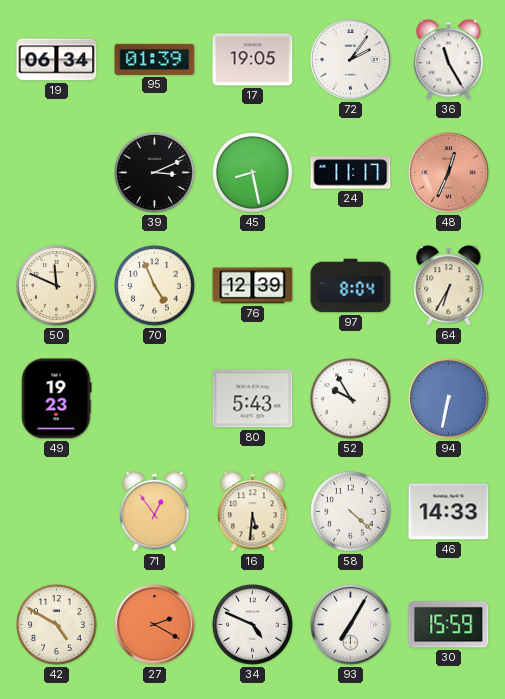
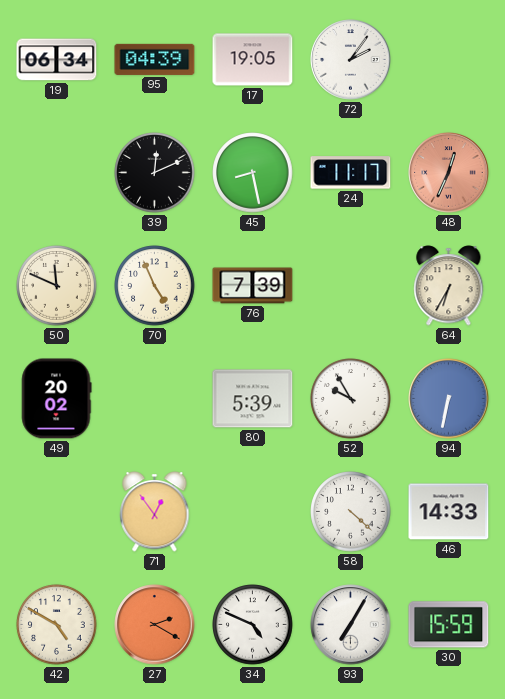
95: 01:39 -> 04:39 (155, 59)
36: 11:25 -> none (449, 60)
39: 3:11 -> 12:11 (155, 173)
76: 12:39 -> 7:39 (253, 286)
97: 8:04 -> none (351, 286)
49: 19:23 -> 20:02 (56, 399)
80: 5:43 -> 5:39 (253, 399)
16: 5:31 -> none (253, 512)
